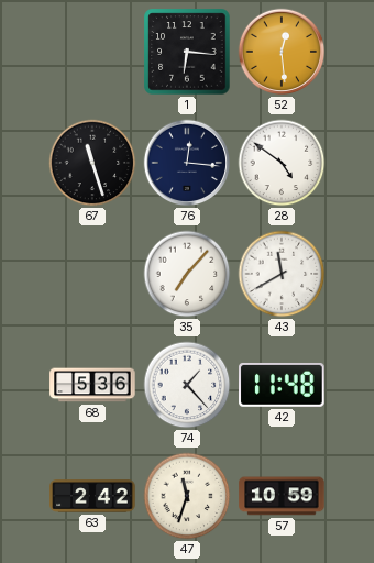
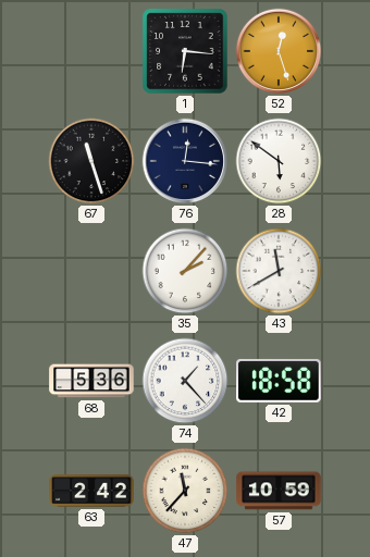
52: 12:29 -> 12:27 (279, 51)
28: 4:51 -> 5:51 (279, 161)
35: 7:07 -> 2:07 (185, 271)
42: 11:48 -> 18:58 (279, 381)
47: 11:33 -> 11:37 (185, 491)
